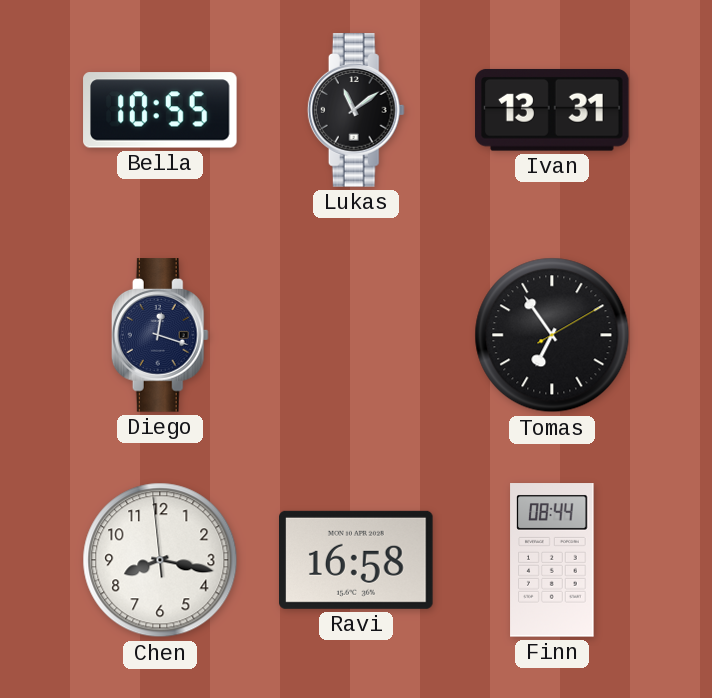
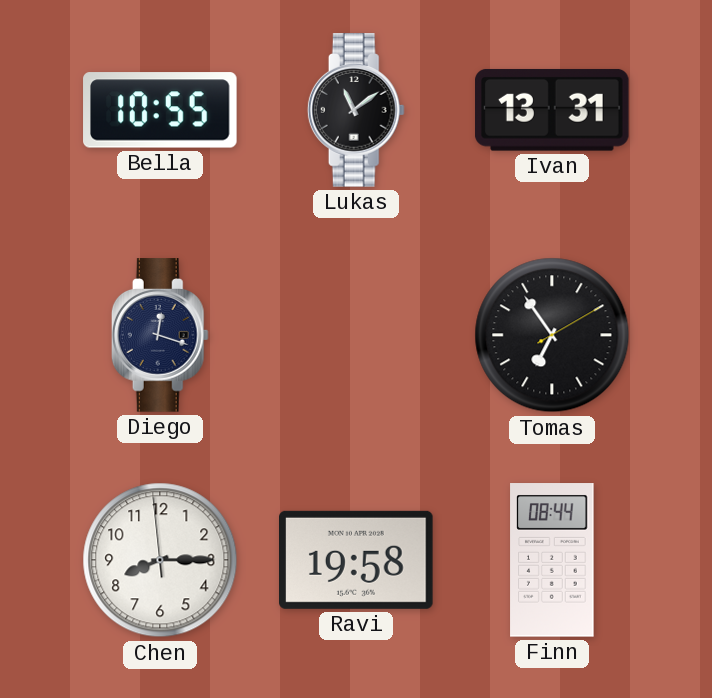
Chen: 8:16 -> 8:14 (160, 560)
Ravi: 16:58 -> 19:58 (357, 560)
